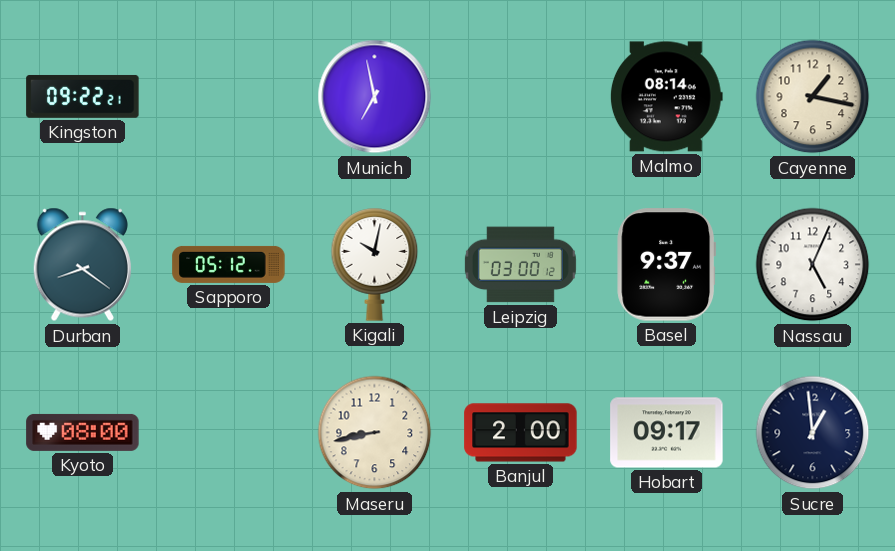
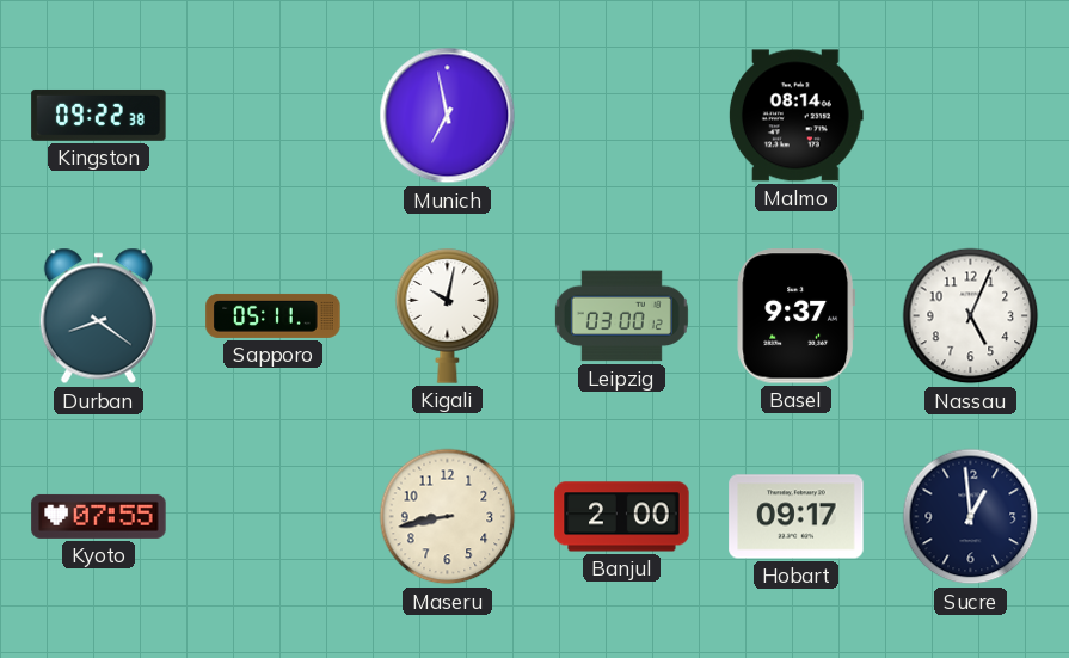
Kingston: 09:22:21 -> 09:22:38 (99, 115)
Cayenne: 1:17 -> none (813, 97)
Sapporo: 05:12 -> 05:11 (274, 315)
Kyoto: 08:00 -> 07:55 (99, 516)
